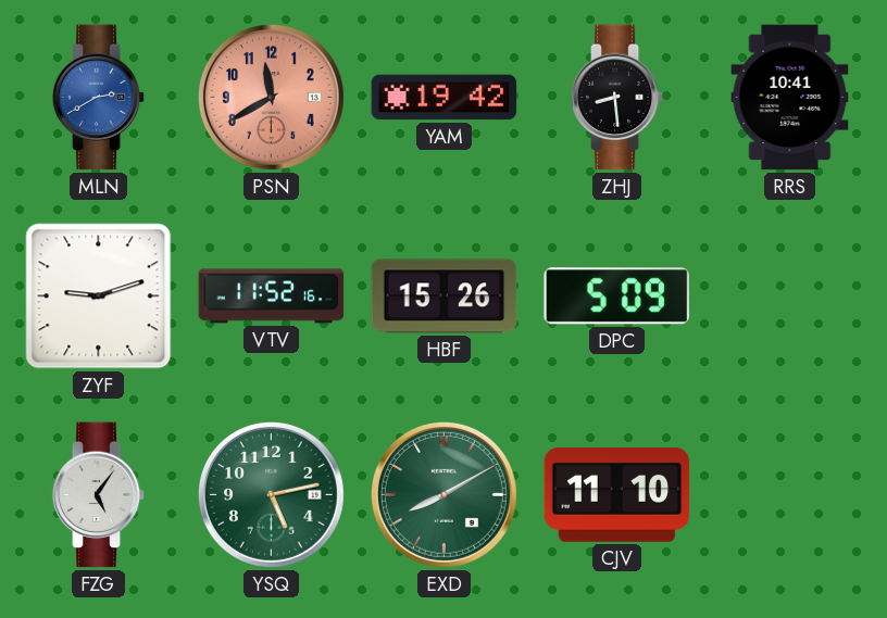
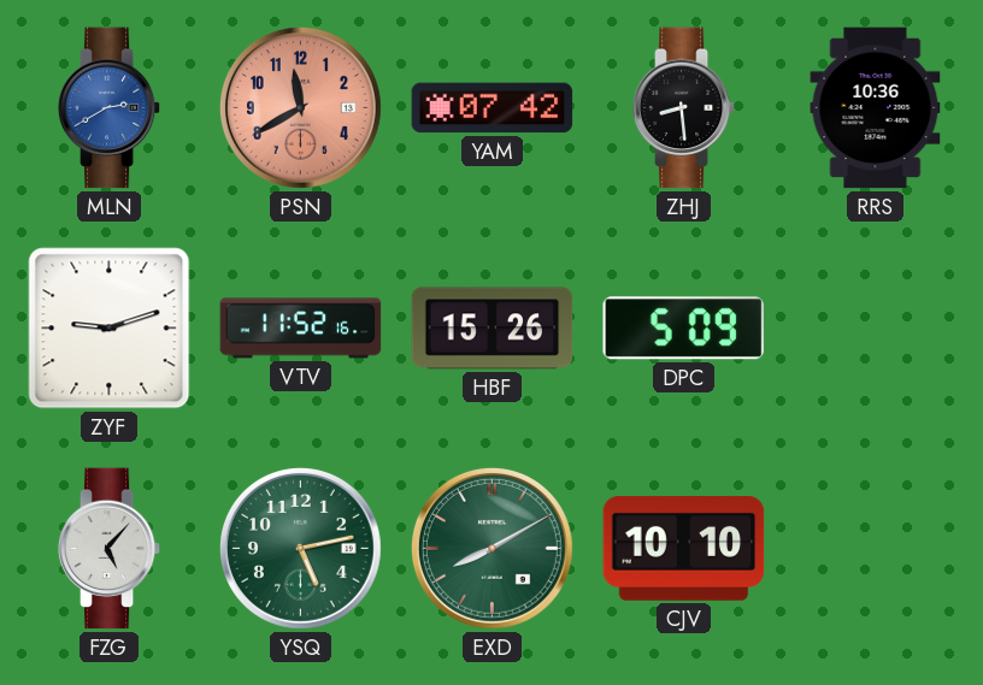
YAM: 19:42 -> 07:42 (493, 108)
RRS: 10:41 -> 10:36 (876, 108)
FZG: 5:06 -> 5:07 (110, 549)
CJV: 11:10 -> 10:10 (684, 548)
